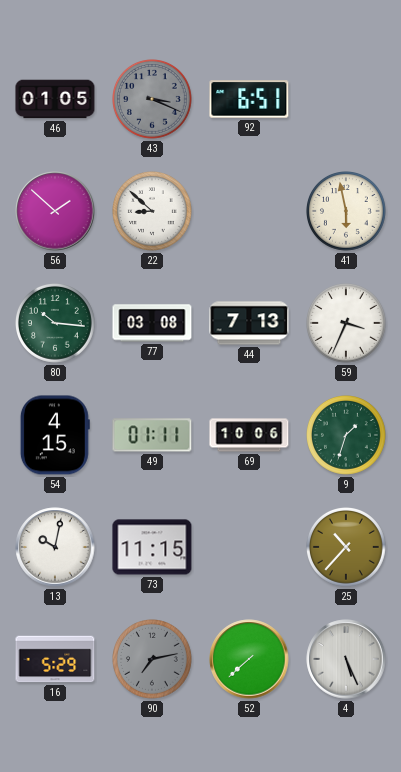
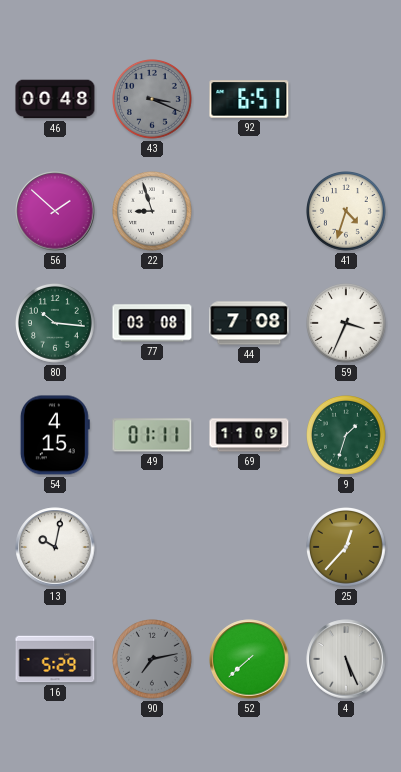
46: 01:05 -> 00:48 (55, 99)
22: 8:52 -> 8:57 (153, 212)
41: 5:58 -> 4:33 (347, 212)
44: 7:13 -> 7:08 (249, 323)
69: 10:06 -> 11:09 (249, 435)
73: 11:15 -> none (152, 547)
25: 10:37 -> 12:37 (347, 548)
